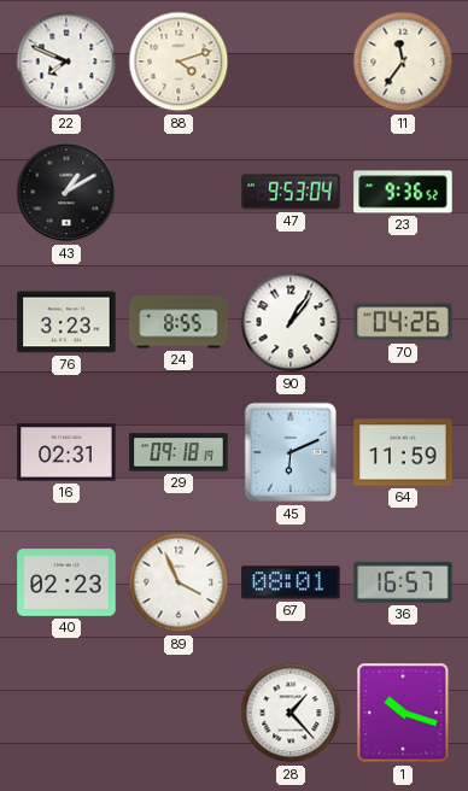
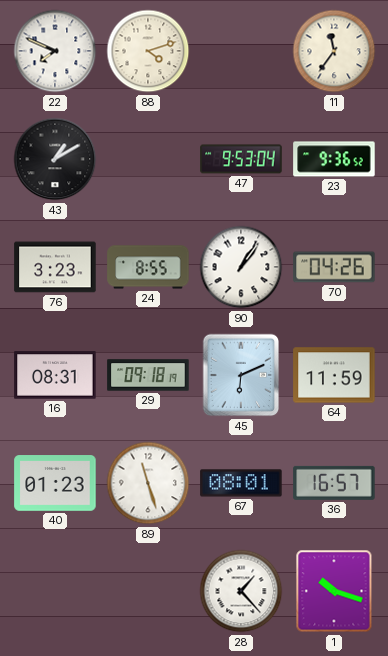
16: 02:31 -> 08:31 (55, 375)
40: 02:23 -> 01:23 (55, 483)
89: 3:56 -> 11:27 (148, 483)
